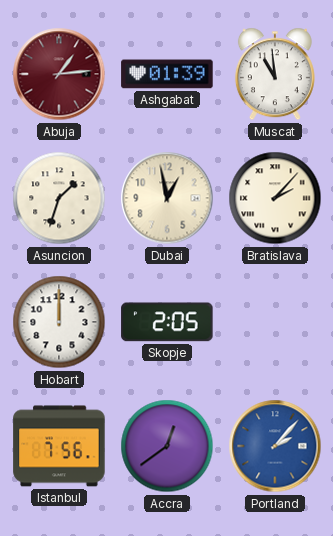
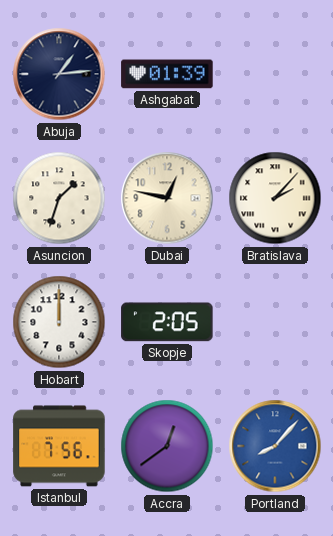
Abuja dial: burgundy -> navy (59, 74)
Muscat: 10:59 -> none (275, 74)
Dubai: 12:58 -> 12:47 (167, 198)
Portland: 2:07 -> 8:07 (275, 446)
